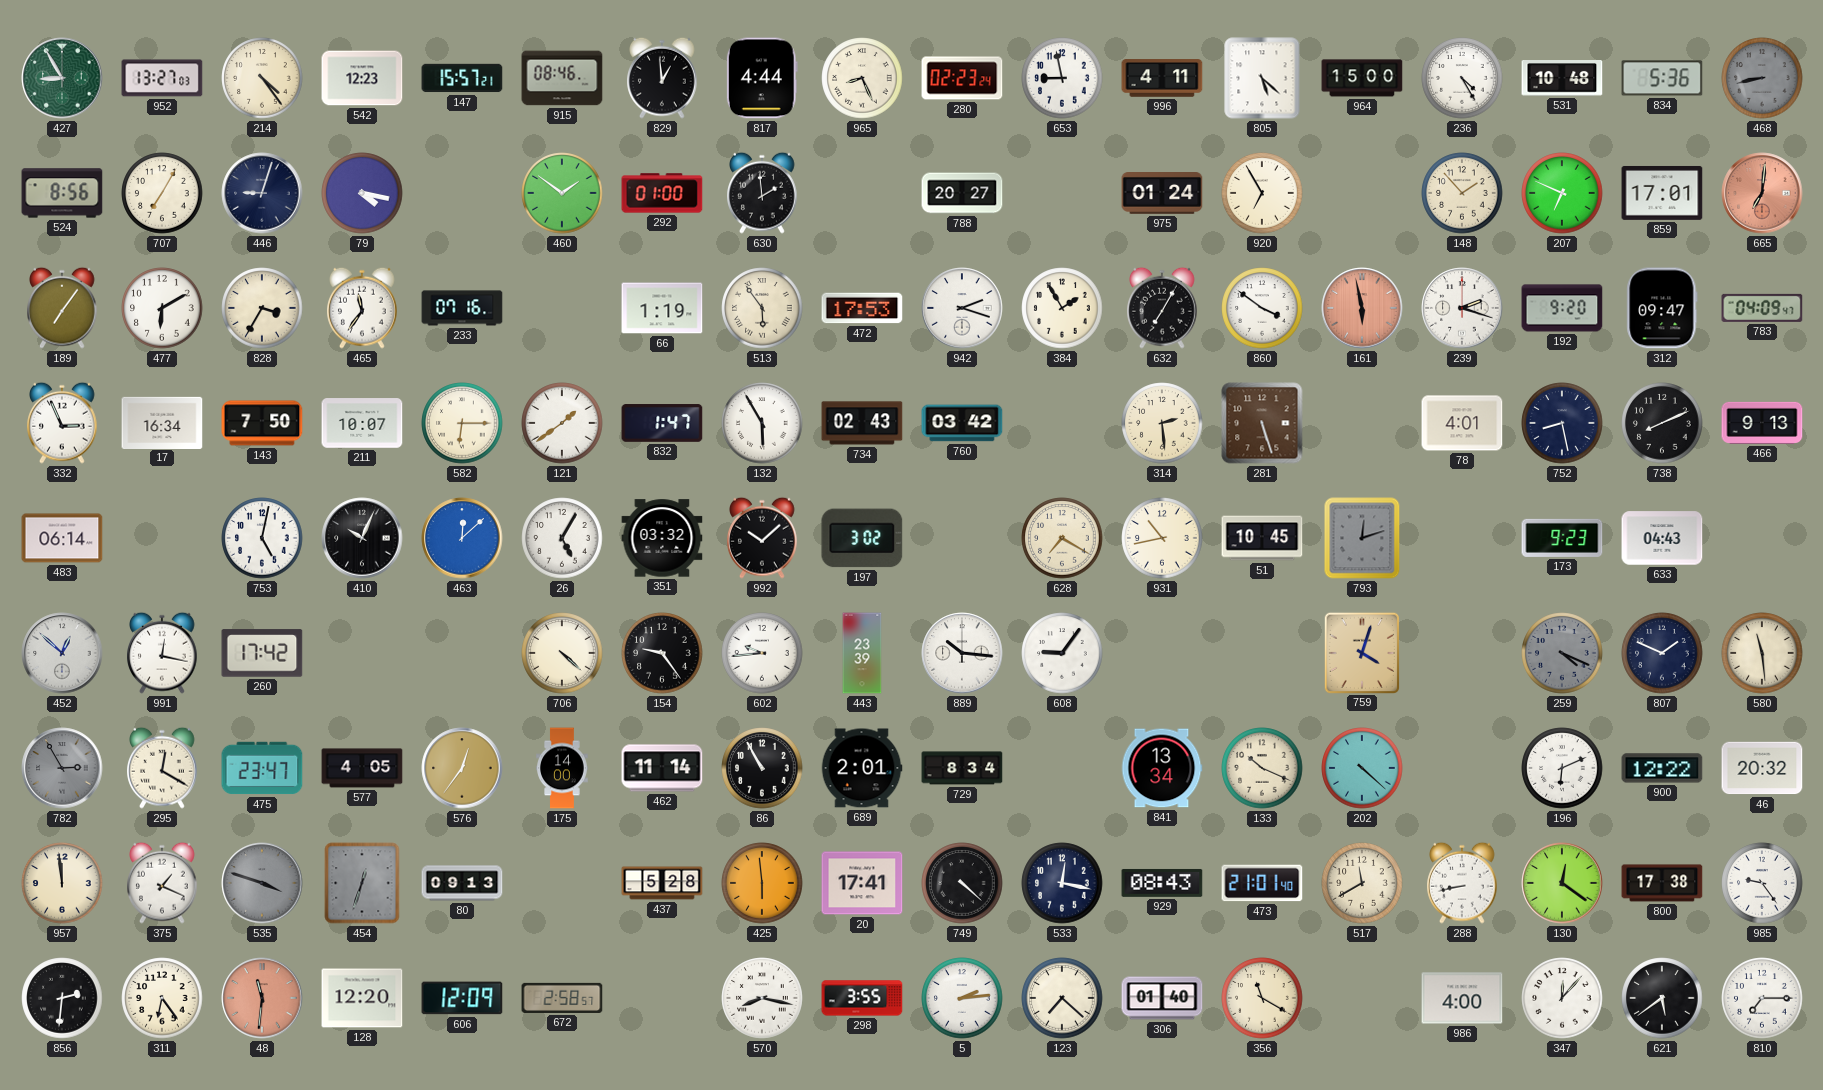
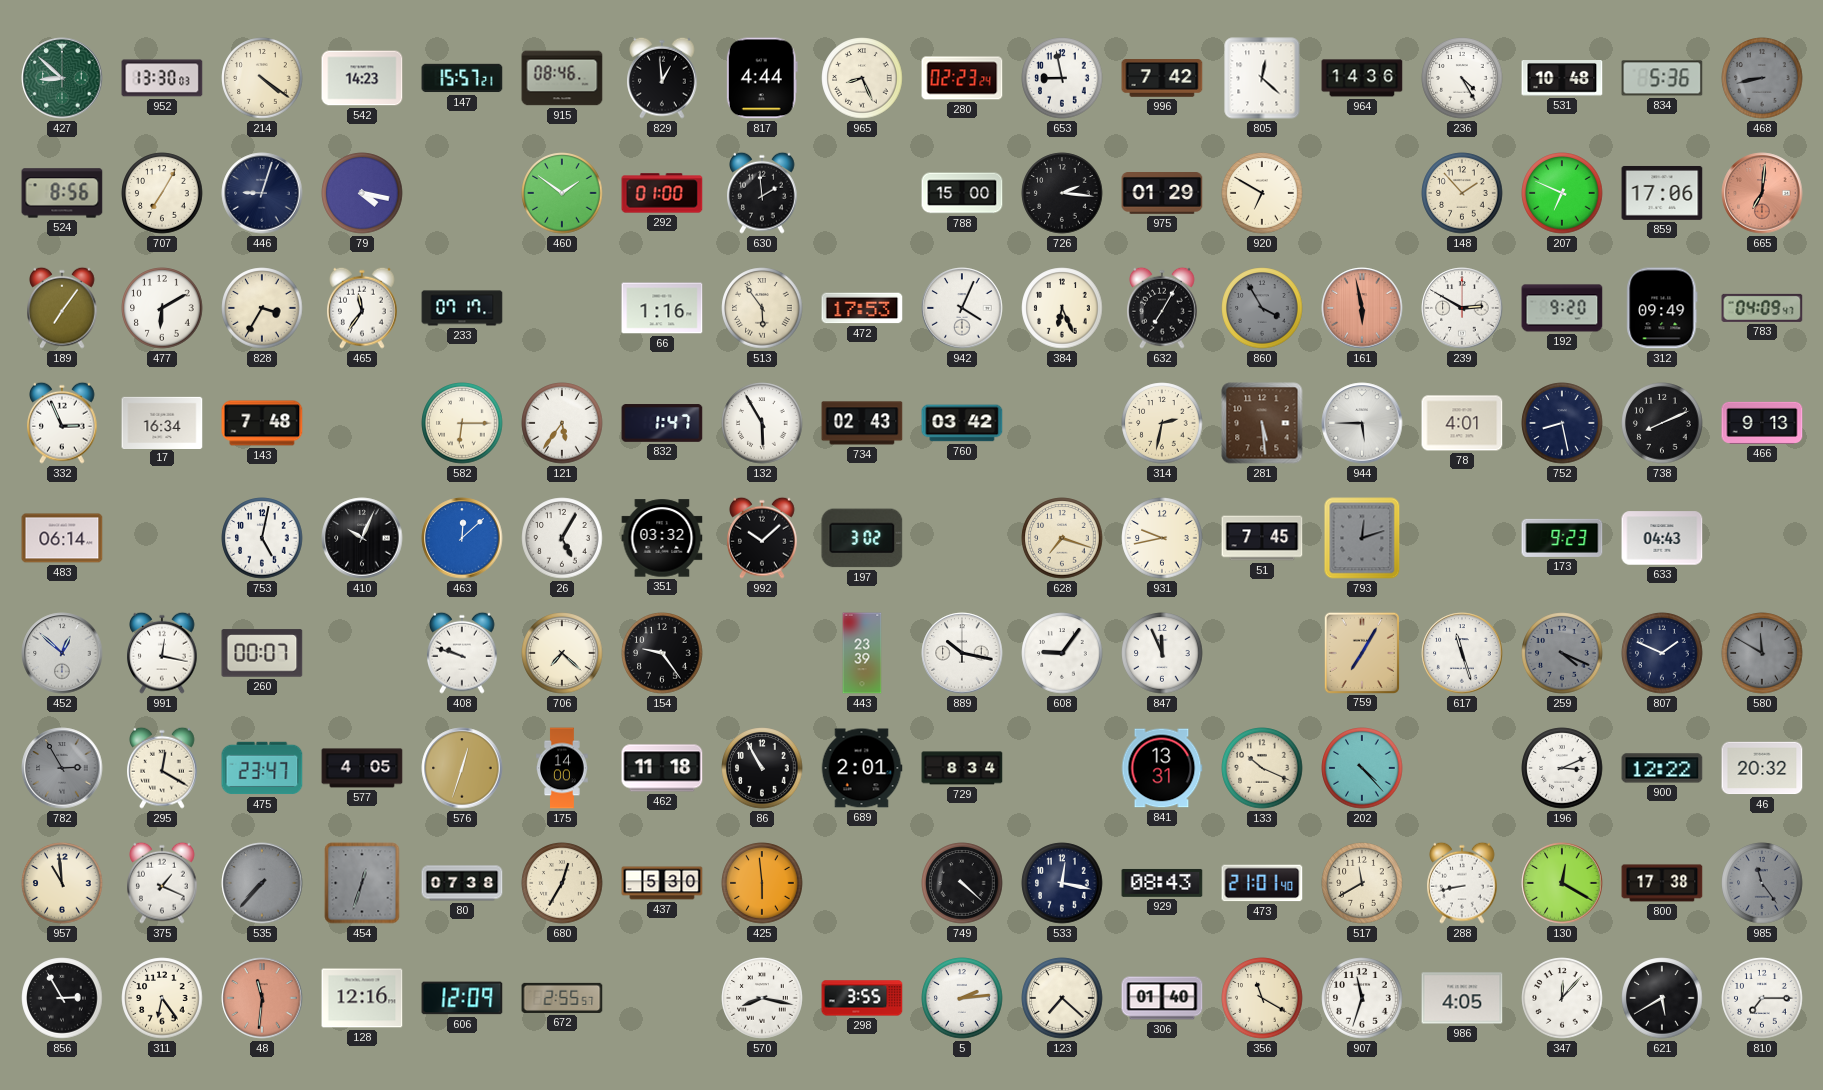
427: 8:55 -> 8:52 (62, 78)
952: 13:27 -> 13:30 (162, 78)
214: 4:24 -> 4:21 (262, 78)
542: 12:23 -> 14:23 (362, 78)
996: 4:11 -> 7:42 (1162, 78)
805: 5:22 -> 12:22 (1262, 78)
964: 15:00 -> 14:36 (1362, 78)
788: 20:27 -> 15:00 (962, 193)
726: none -> 2:16 (1062, 193)
975: 01:24 -> 01:29 (1162, 194)
920: 6:55 -> 6:50 (1262, 193)
859: 17:01 -> 17:06 (1662, 193)
233: 07:16 -> 07:17 (462, 308)
66: 1:19 -> 1:16 (662, 308)
942: 2:18 -> 4:04 (962, 308)
384: 1:55 -> 6:26 (1062, 308)
860: 3:51 -> 3:55 (1262, 308)
860 dial: white -> grey (1262, 308)
239: 2:18 -> 2:50 (1462, 308)
312: 09:47 -> 09:49 (1662, 308)
143: 7:50 -> 7:48 (262, 423)
211: 10:07 -> none (362, 423)
121: 1:39 -> 5:36 (562, 423)
314: 2:29 -> 2:32 (1162, 423)
281: 5:27 -> 5:29 (1262, 423)
944: none -> 5:45 (1362, 423)
628: 7:20 -> 7:18 (1062, 538)
931: 10:43 -> 9:43 (1162, 538)
51: 10:45 -> 7:45 (1262, 538)
260: 17:42 -> 00:07 (262, 653)
408: none -> 9:48 (463, 653)
706: 4:22 -> 7:22 (562, 653)
602: 9:44 -> none (762, 653)
889: 10:16 -> 10:17 (962, 653)
847: none -> 11:56 (1162, 653)
759: 4:03 -> 7:05 (1361, 652)
617: none -> 11:27 (1462, 653)
580: 11:29 -> 11:50 (1762, 653)
580 dial: cream -> grey (1762, 653)
576: 12:36 -> 12:33 (462, 768)
462: 11:14 -> 11:18 (662, 768)
841: 13:34 -> 13:31 (1162, 768)
202: 4:22 -> 4:23 (1362, 768)
196: 6:11 -> 3:11 (1562, 768)
957: 11:59 -> 10:59 (62, 883)
535: 3:48 -> 7:37 (262, 883)
80: 09:13 -> 07:38 (462, 883)
680: none -> 12:35 (562, 883)
437: 5:28 -> 5:30 (662, 883)
20: 17:41 -> none (862, 883)
130: 12:21 -> 12:20 (1562, 883)
985: 9:24 -> 11:24 (1762, 883)
985 dial: white -> grey (1762, 883)
856: 2:31 -> 2:55 (62, 998)
128: 12:20 -> 12:16 (362, 998)
672: 2:58 -> 2:55 (562, 998)
907: none -> 11:33 (1362, 998)
986: 4:00 -> 4:05 (1462, 998)
621: 5:39 -> 5:40 (1662, 998)
